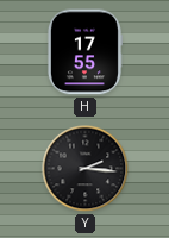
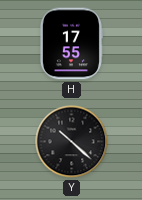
Y: 2:16 -> 10:22 (72, 142)
